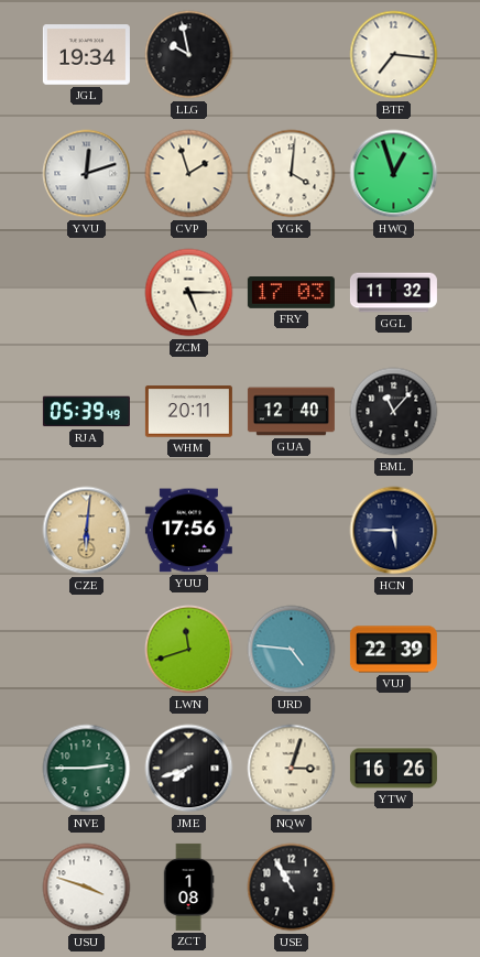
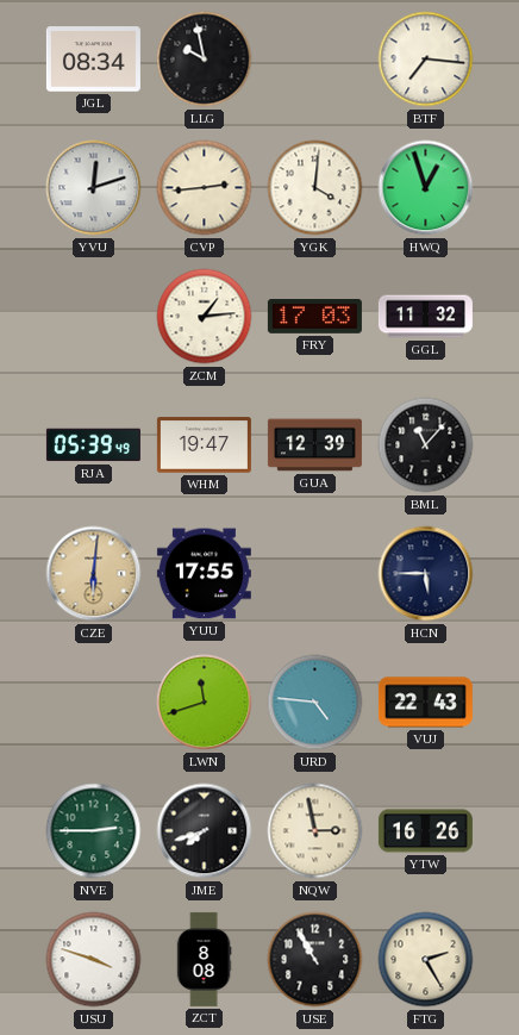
JGL: 19:34 -> 08:34 (93, 60)
CVP: 1:57 -> 2:44 (205, 188)
ZCM: 5:15 -> 1:14 (205, 317)
WHM: 20:11 -> 19:47 (204, 445)
GUA: 12:40 -> 12:39 (314, 445)
YUU: 17:56 -> 17:55 (204, 574)
VUJ: 22:39 -> 22:43 (425, 703)
NQW: 3:03 -> 2:58 (315, 831)
ZCT: 1:08 -> 8:08 (204, 959)
FTG: none -> 2:25 (426, 960)
